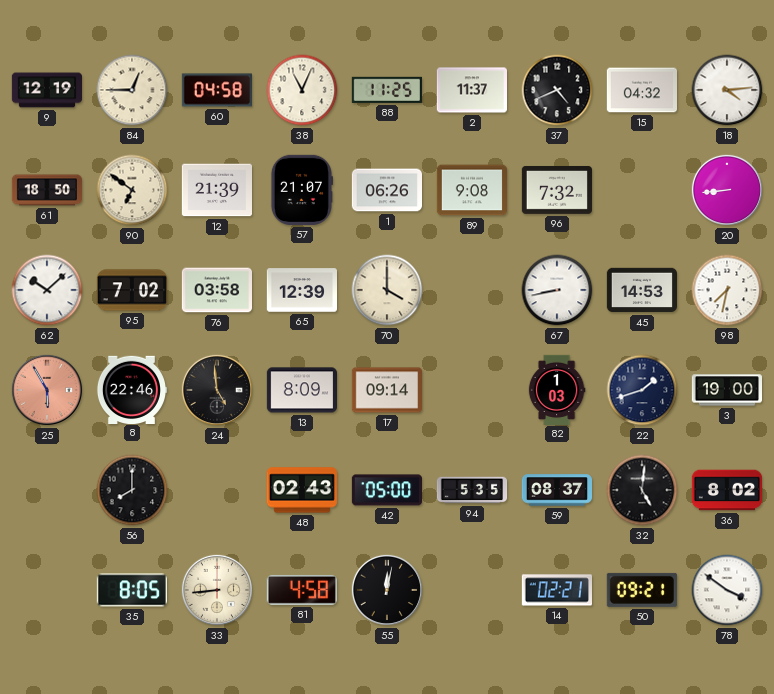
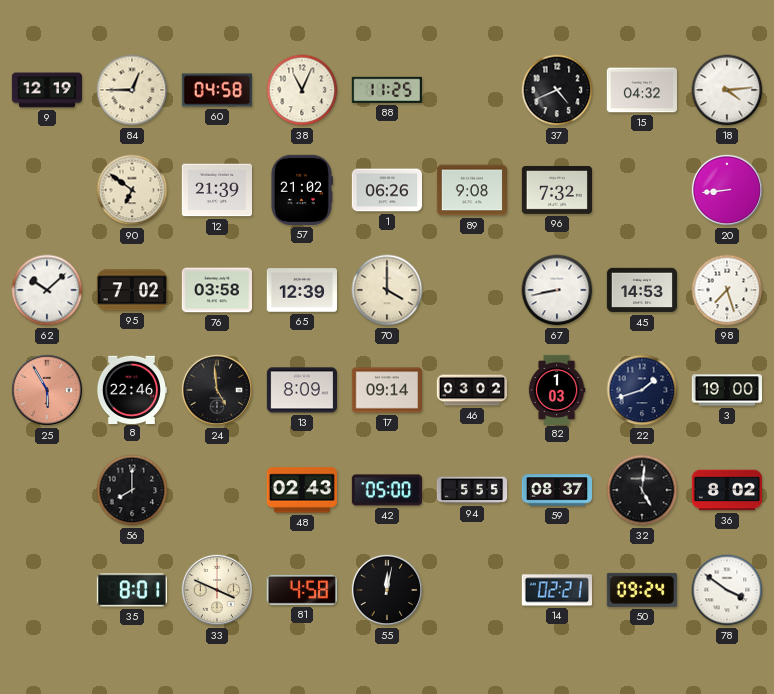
2: 11:37 -> none (471, 90)
61: 18:50 -> none (46, 190)
57: 21:07 -> 21:02 (301, 190)
98: 7:32 -> 7:27 (727, 290)
46: none -> 03:02 (471, 390)
94: 5:35 -> 5:55 (472, 490)
35: 8:05 -> 8:01 (131, 590)
33: 8:44 -> 3:49 (217, 590)
50: 09:21 -> 09:24 (642, 590)
